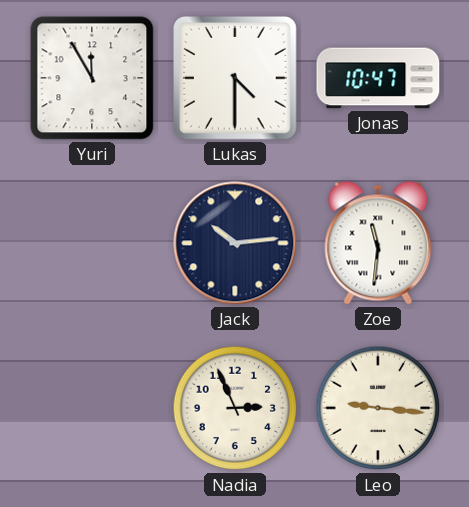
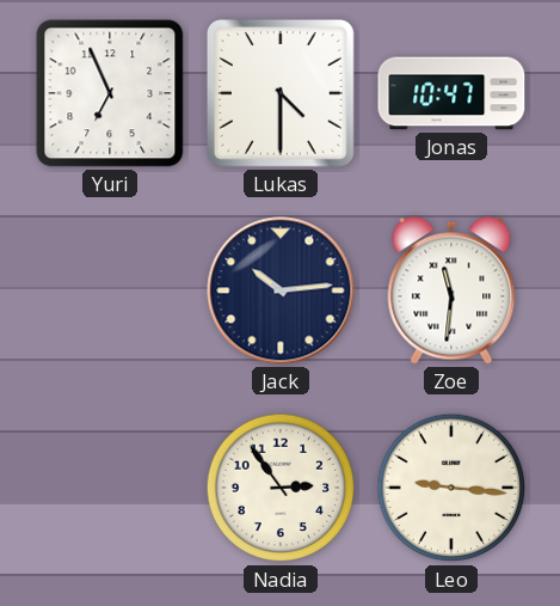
Yuri: 11:55 -> 6:56 (110, 93)
Nadia: 2:56 -> 2:54 (281, 488)
